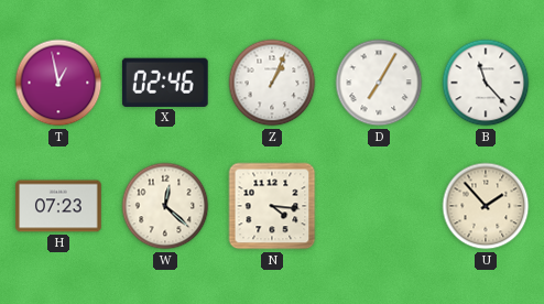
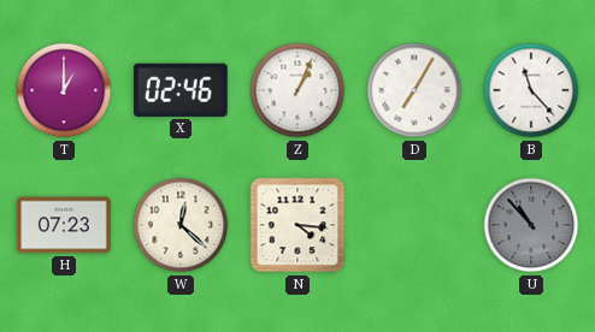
T: 12:58 -> 1:00 (64, 90)
U: 1:53 -> 10:53 (531, 225)
U dial: cream -> grey (531, 225)
